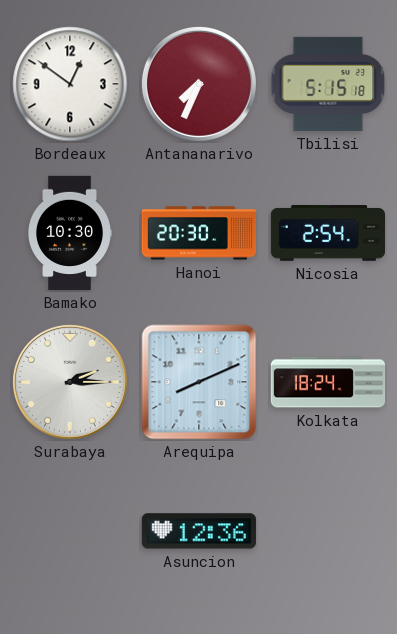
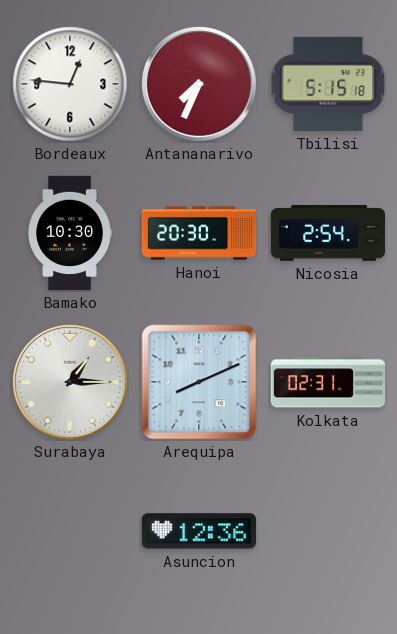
Bordeaux: 12:51 -> 12:46 (70, 84)
Surabaya: 2:15 -> 1:15 (70, 382)
Kolkata: 18:24 -> 02:31 (328, 382)
